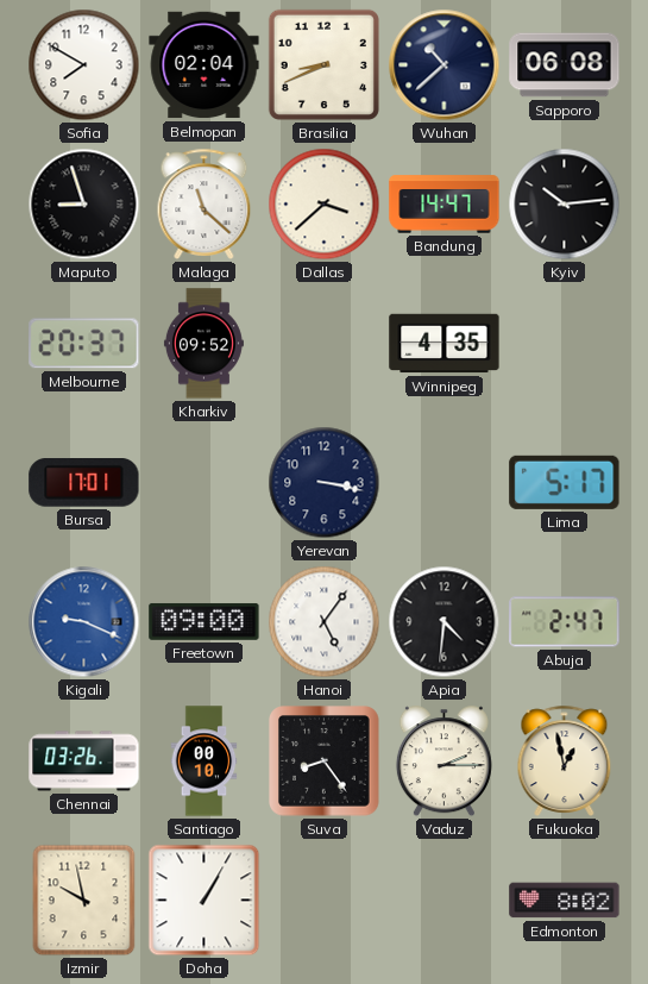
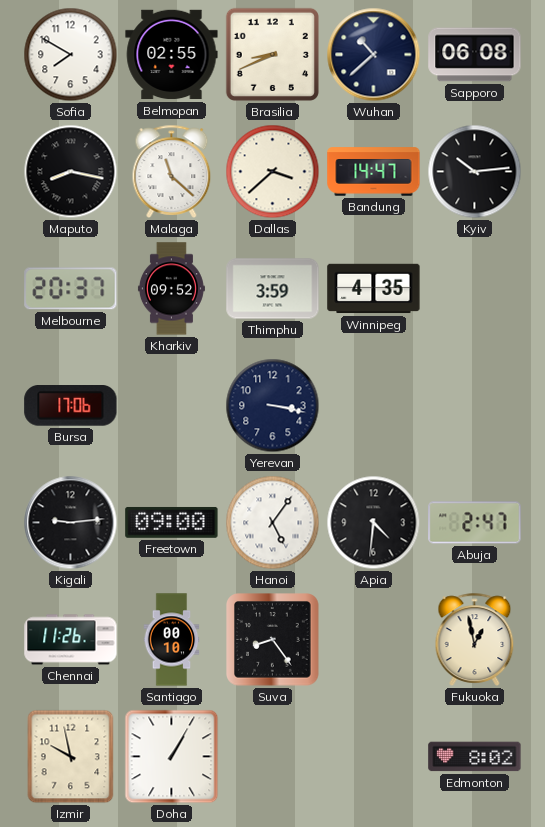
Belmopan: 02:04 -> 02:55 (172, 55)
Maputo: 8:57 -> 8:17 (71, 172)
Thimphu: none -> 3:59 (273, 289)
Bursa: 17:01 -> 17:06 (71, 406)
Lima: 5:17 -> none (565, 482)
Kigali: 9:19 -> 9:14 (71, 523)
Kigali dial: blue -> black (71, 523)
Chennai: 03:26 -> 11:26 (71, 640)
Vaduz: 2:15 -> none (443, 761)
